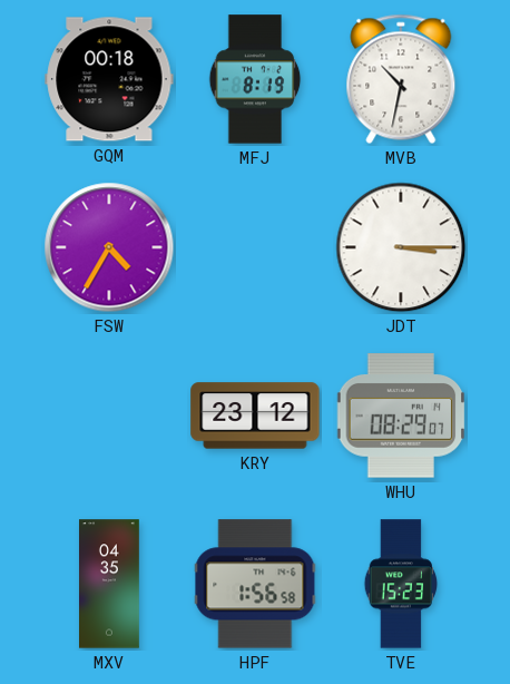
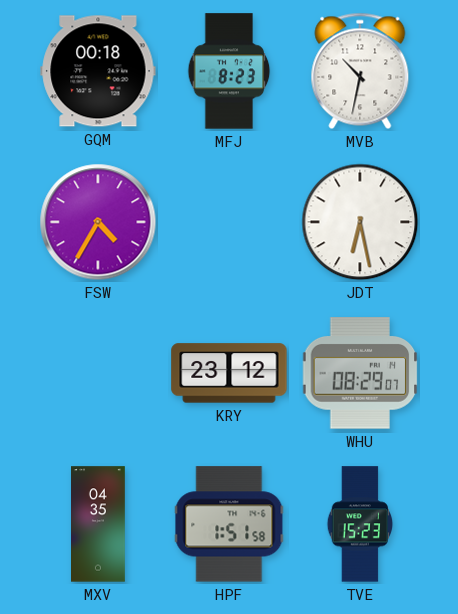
MFJ: 8:19 -> 8:23 (229, 71)
JDT: 3:15 -> 6:28 (360, 222)
HPF: 1:56 -> 1:51 (229, 524)
